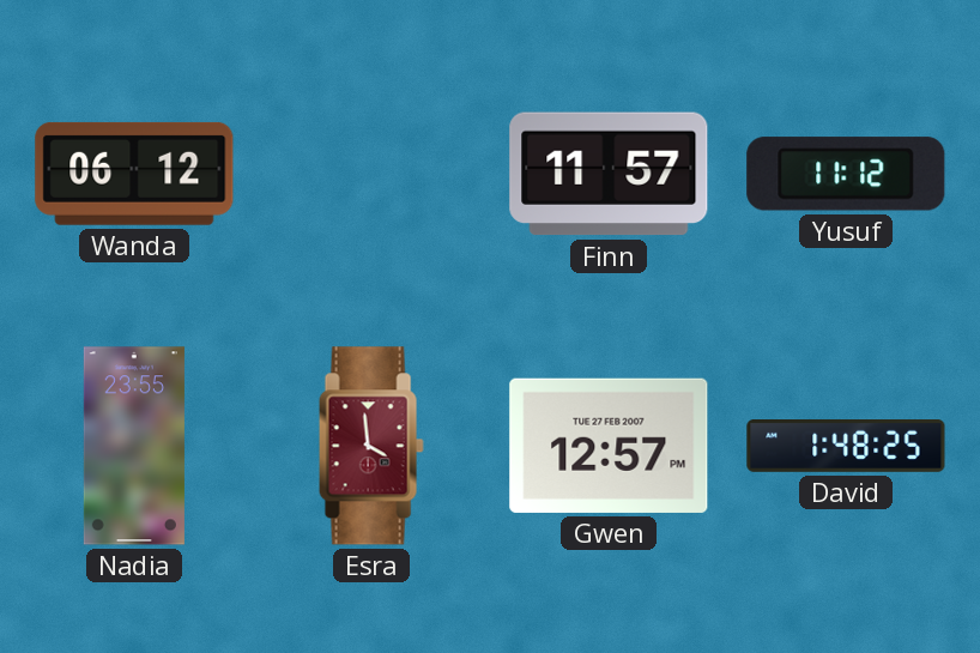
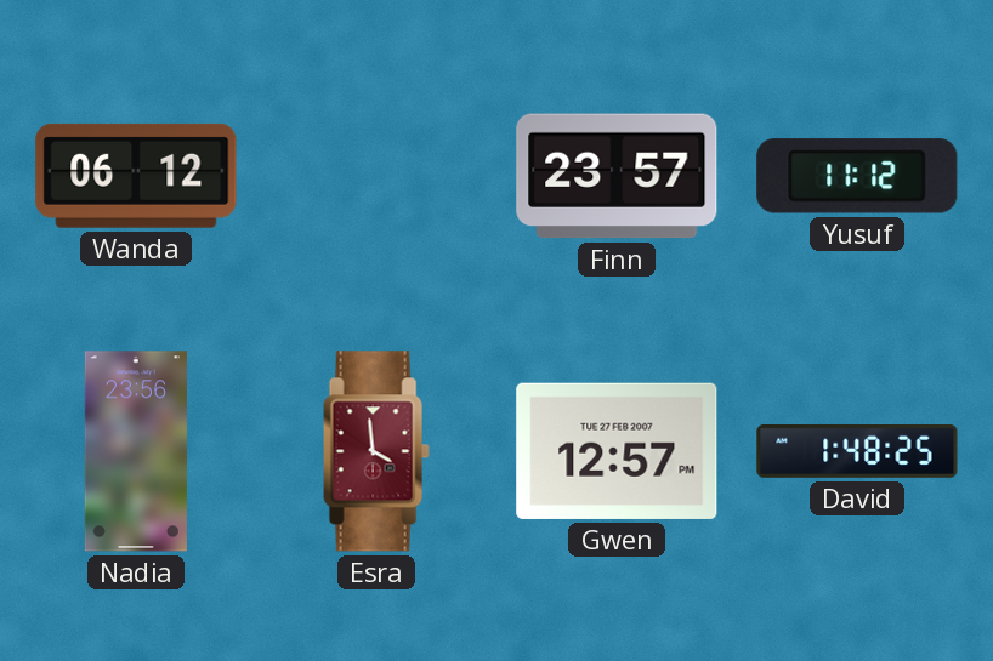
Finn: 11:57 -> 23:57 (617, 176)
Nadia: 23:55 -> 23:56 (136, 451)
